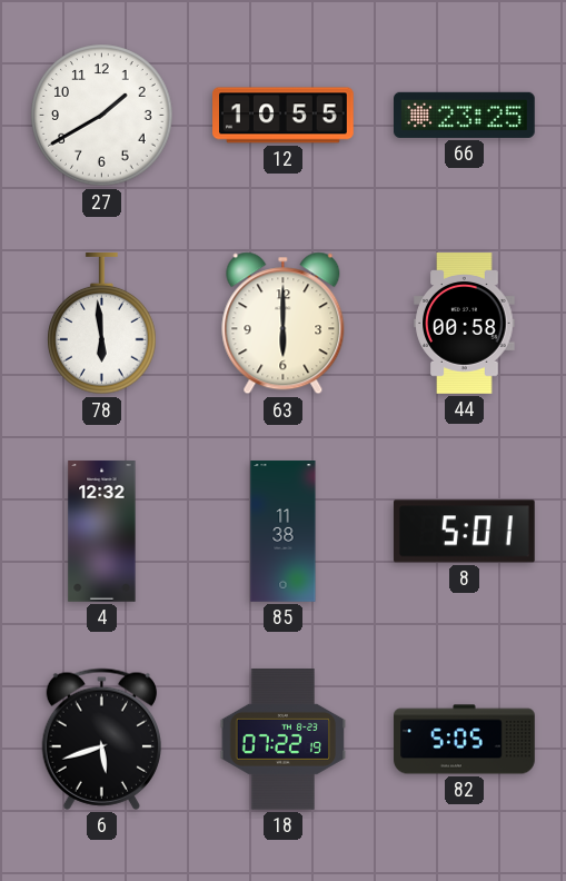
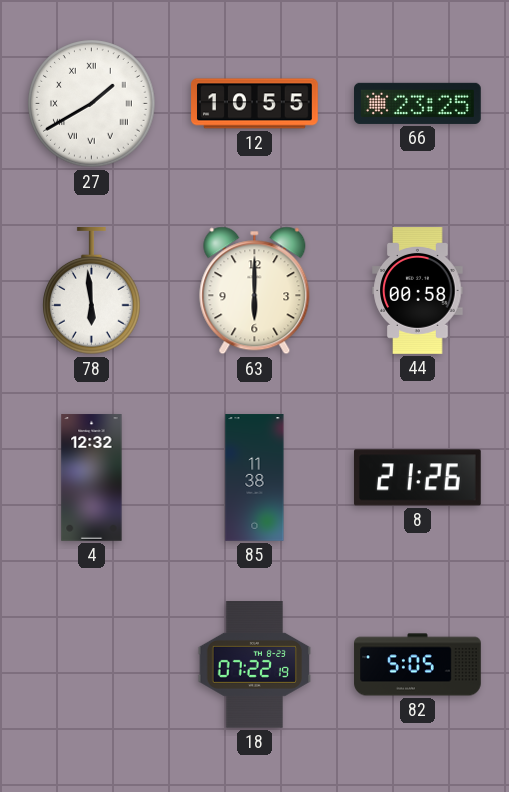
27 numerals: Arabic -> Roman (92, 104)
8: 5:01 -> 21:26 (417, 478)
6: 5:42 -> none (101, 739)
